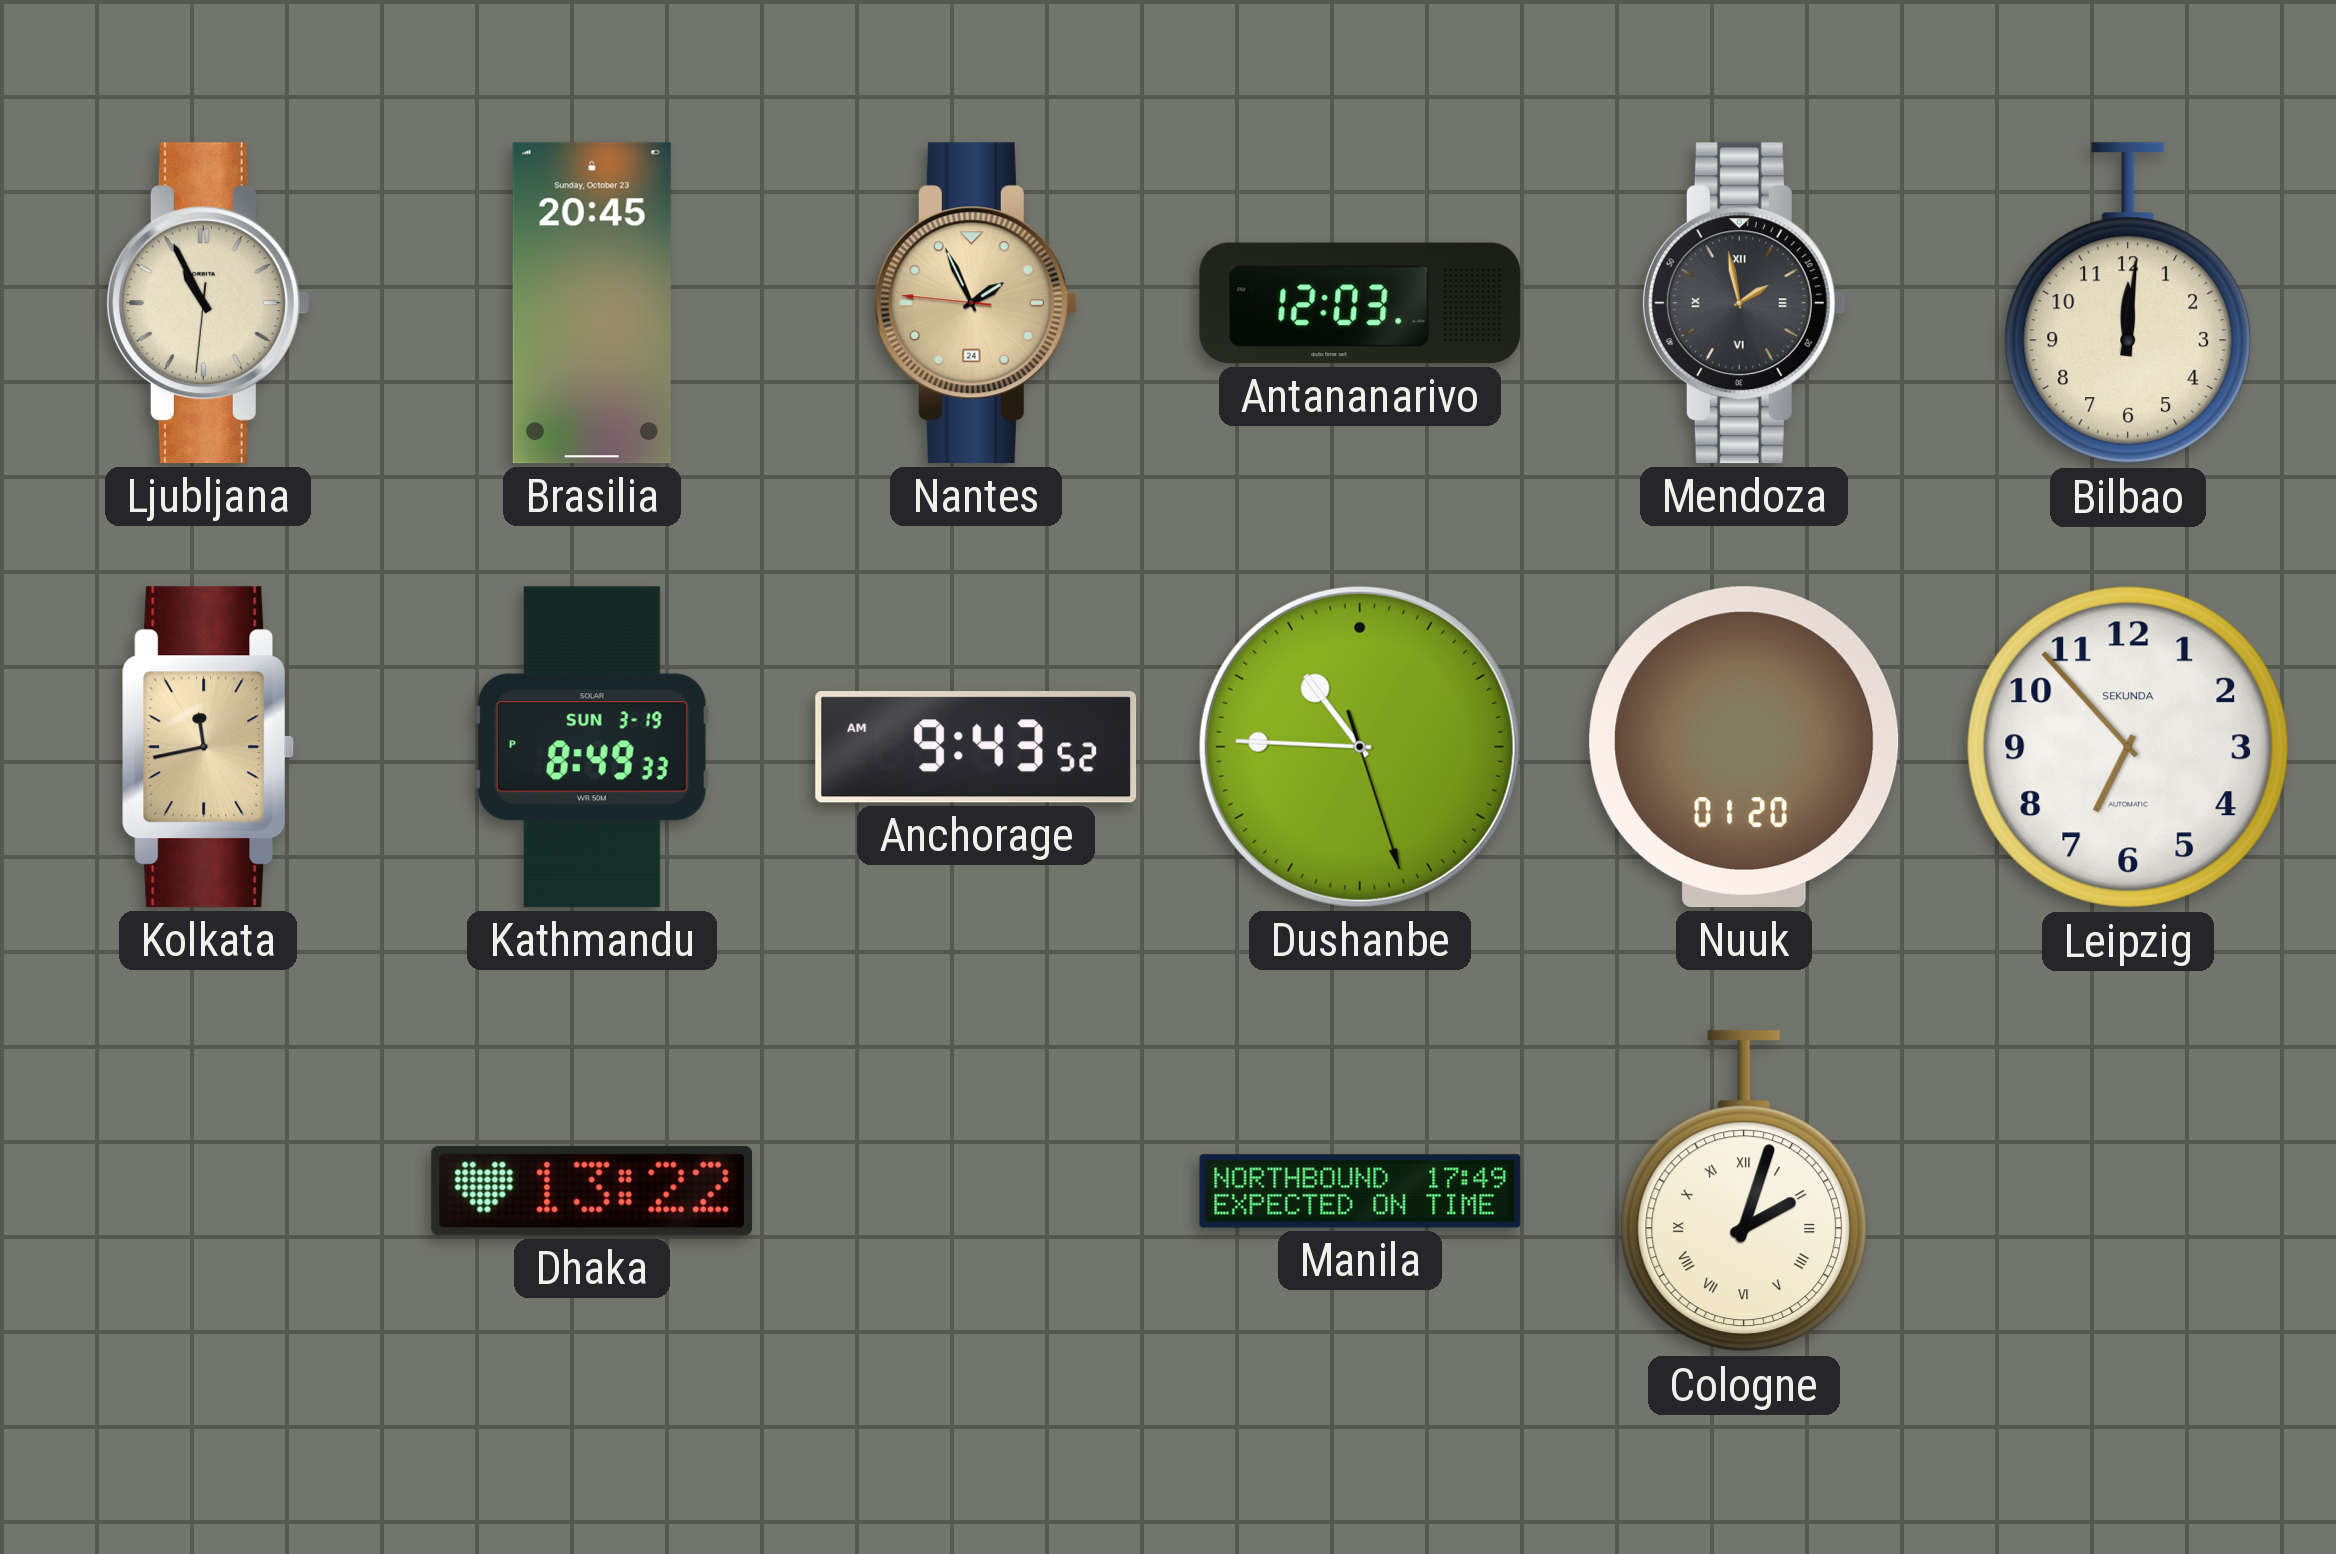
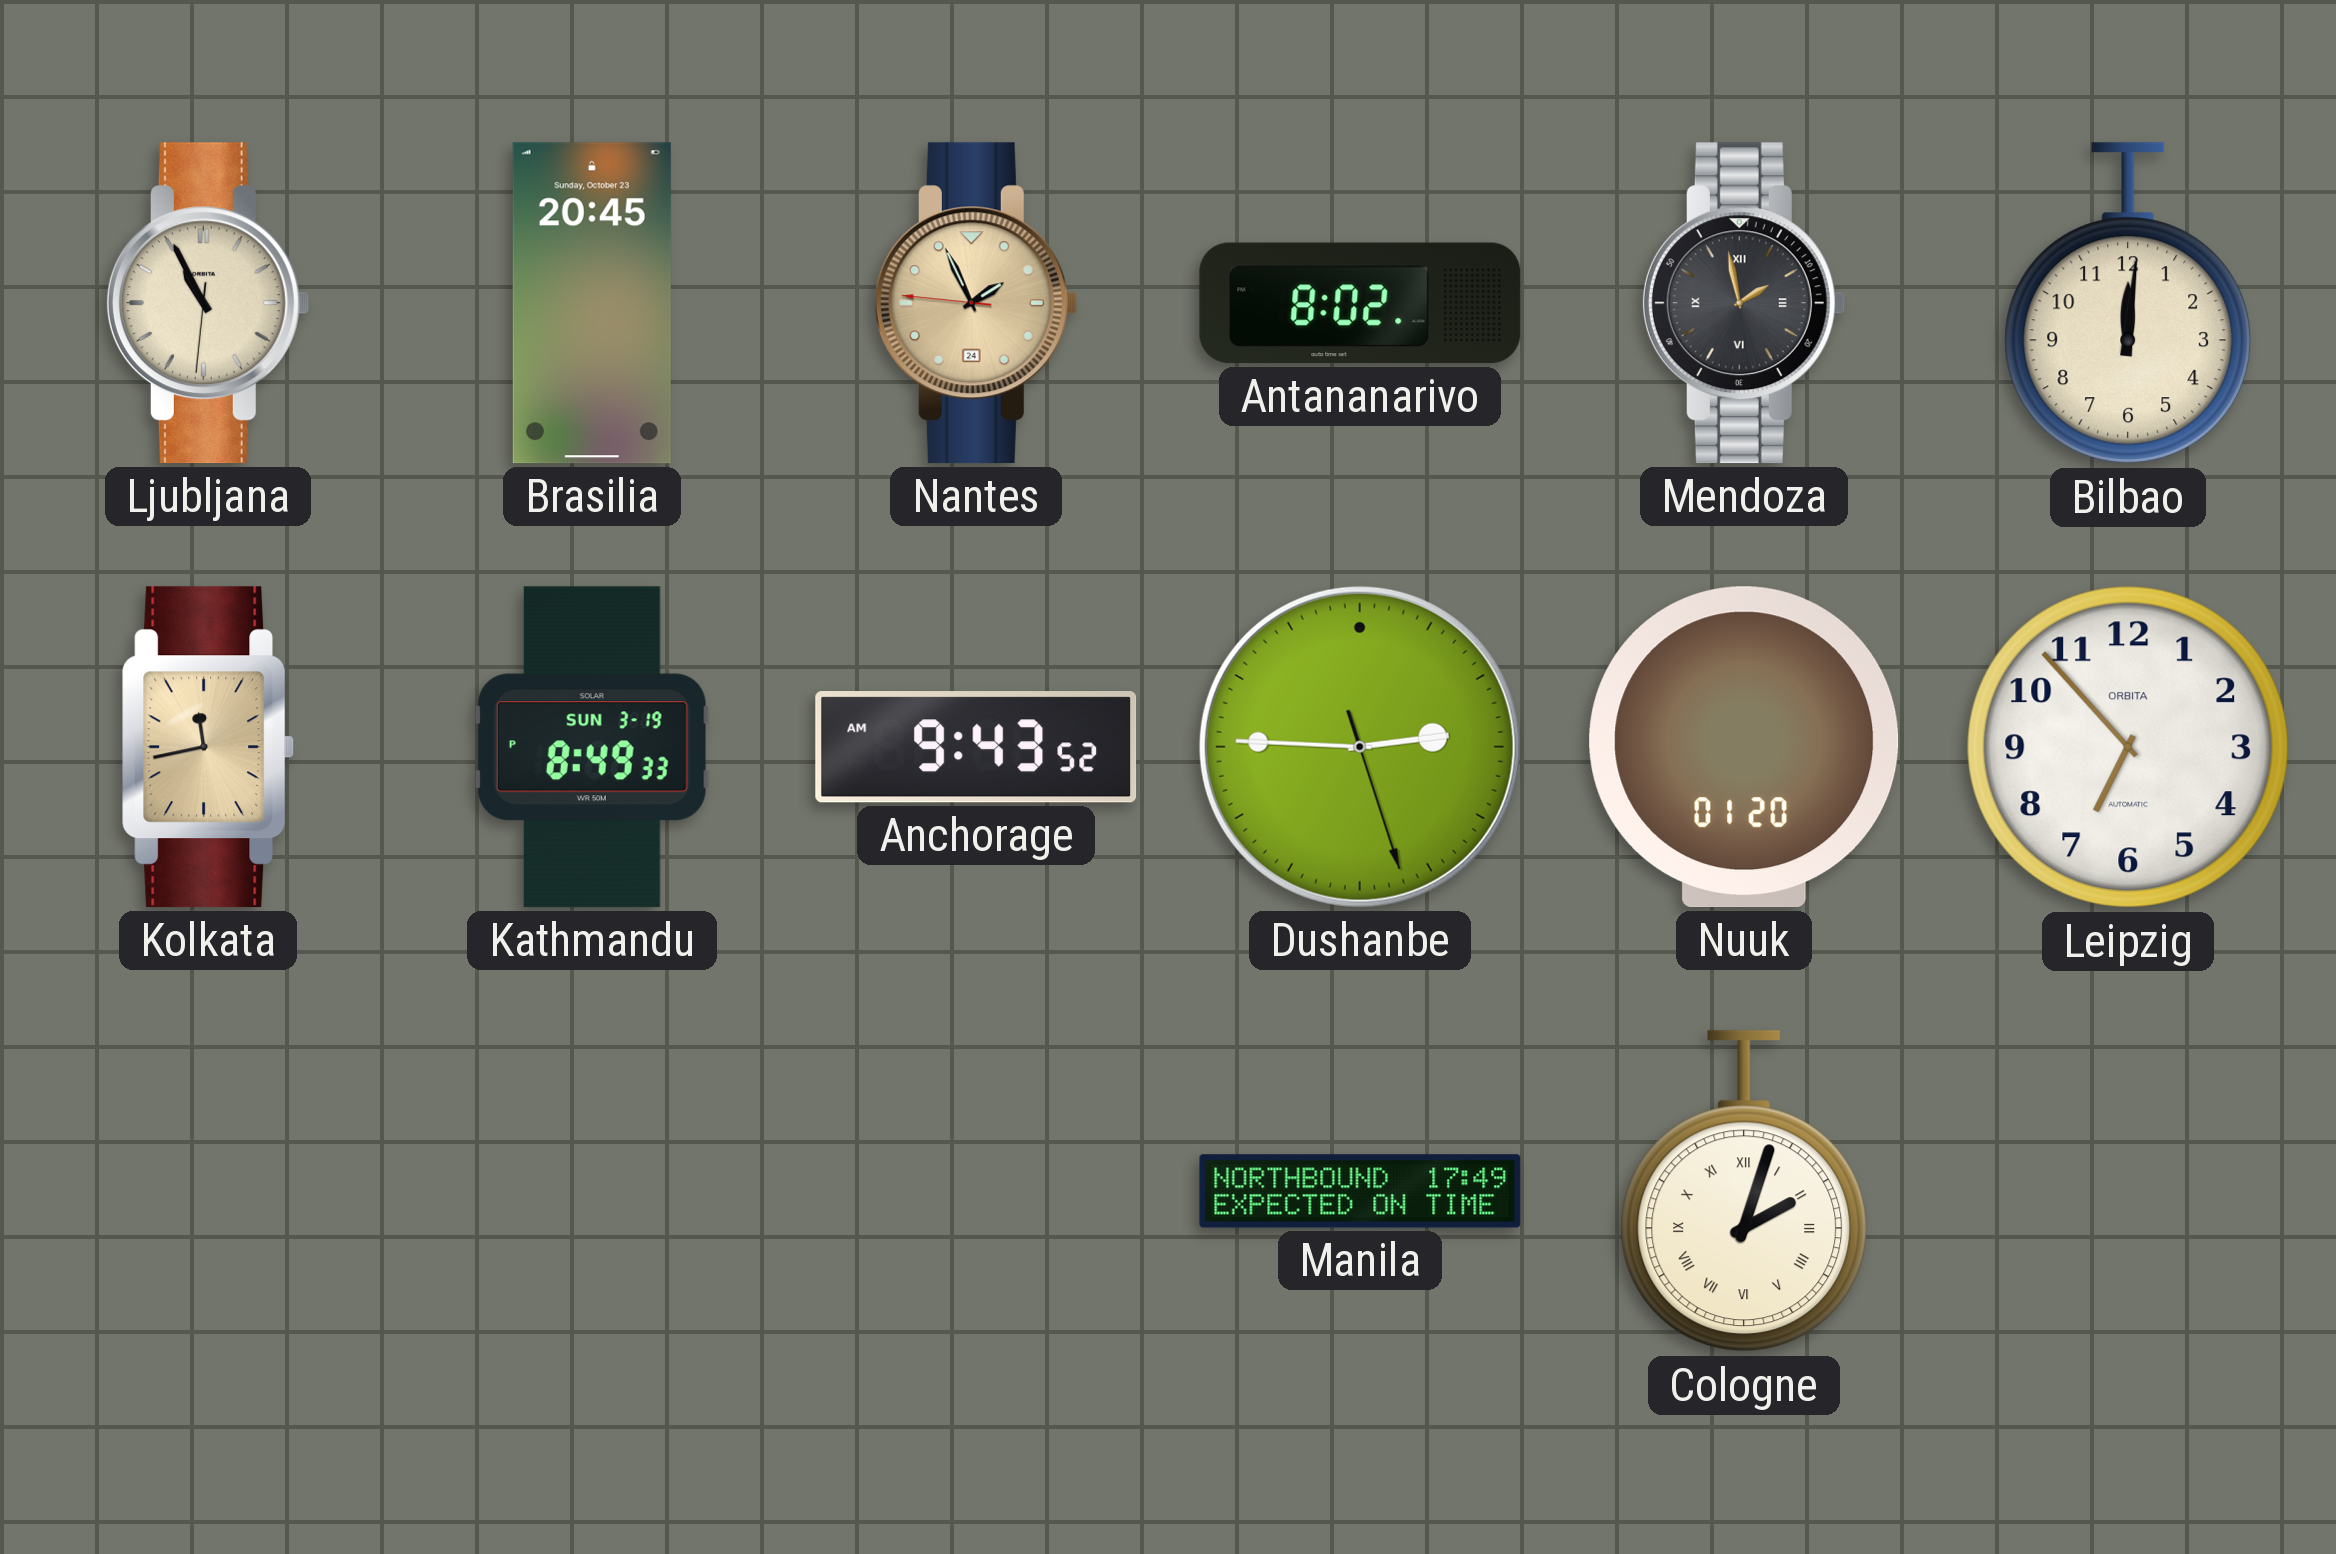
Antananarivo: 12:03 -> 8:02 (1360, 303)
Dushanbe: 10:45 -> 2:45 (1360, 747)
Leipzig brand: SEKUNDA -> ORBITA (2128, 747)
Dhaka: 13:22 -> none (591, 1191)
